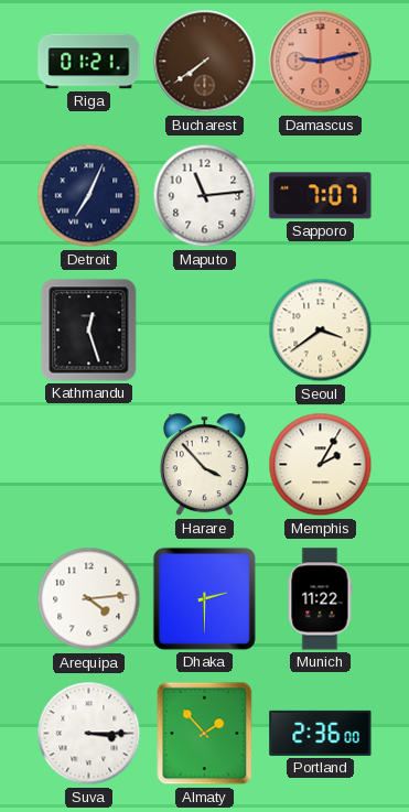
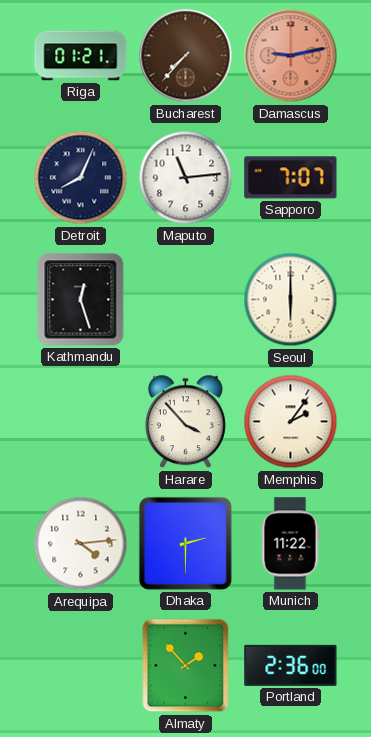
Bucharest: 7:39 -> 7:37 (186, 56)
Detroit: 7:04 -> 8:04 (81, 178)
Seoul: 3:39 -> 6:00 (291, 300)
Memphis: 2:05 -> 2:06 (291, 422)
Suva: 3:15 -> none (89, 734)
